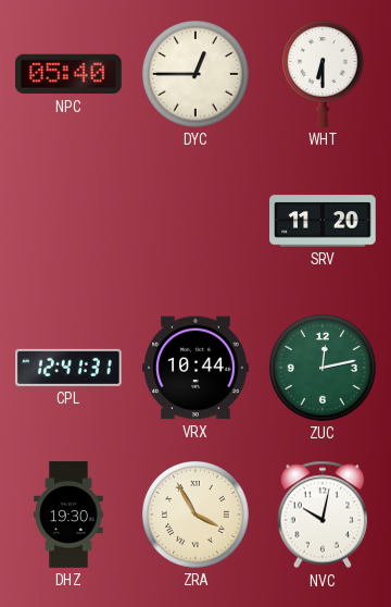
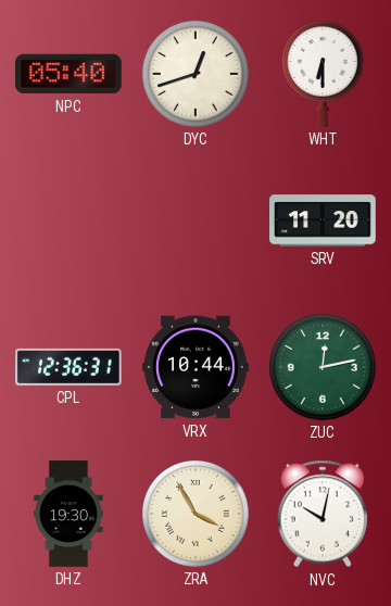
DYC: 12:45 -> 12:42 (195, 74)
CPL: 12:41 -> 12:36 (70, 367)
